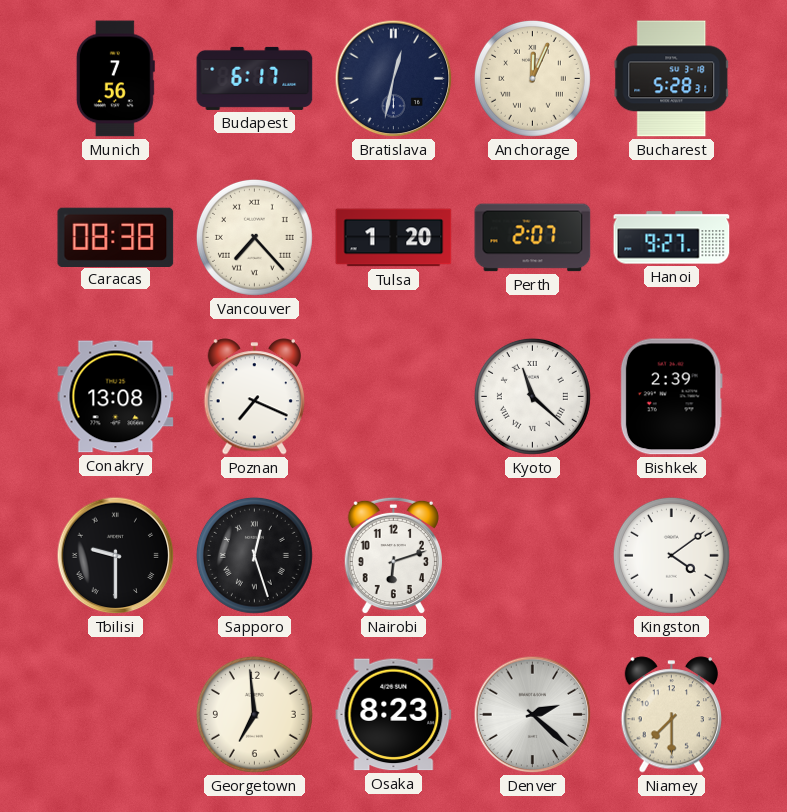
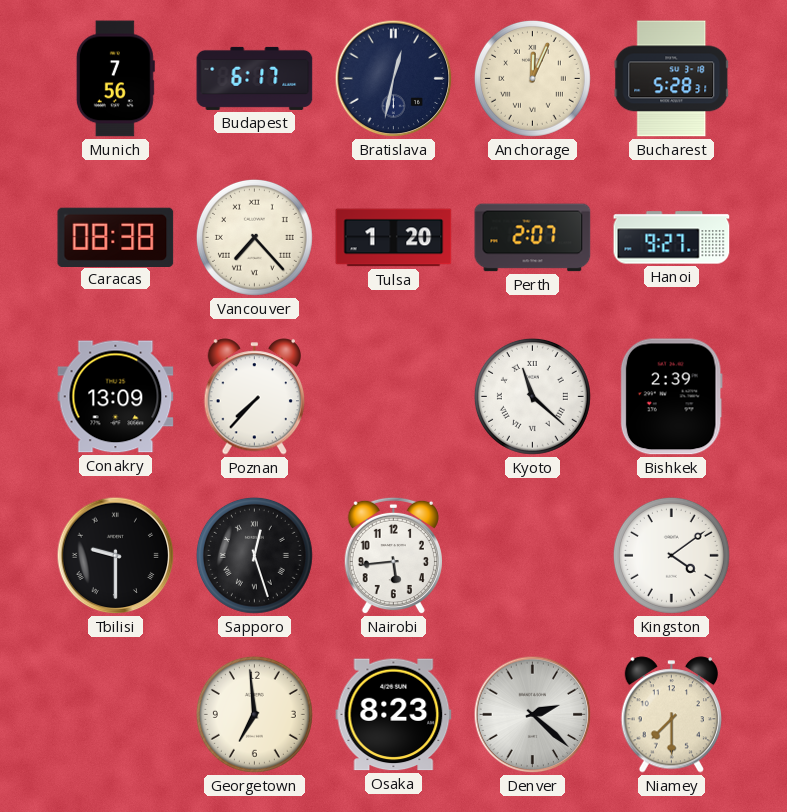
Conakry: 13:08 -> 13:09 (116, 397)
Poznan: 7:19 -> 7:37 (254, 397)
Nairobi: 6:12 -> 5:44 (393, 556)
